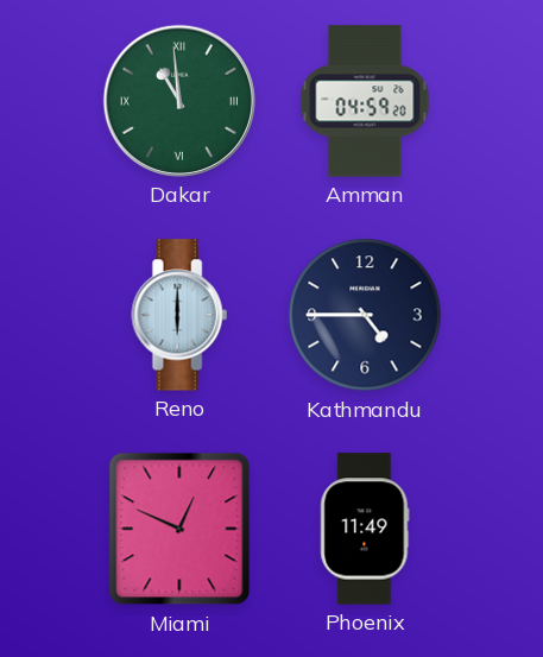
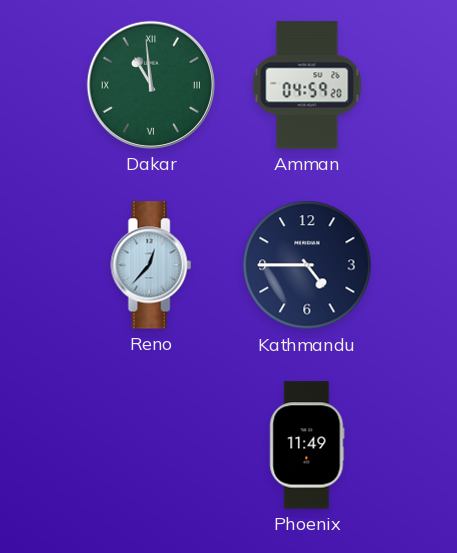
Reno: 6:00 -> 12:37 (151, 265)
Miami: 12:49 -> none (179, 529)
